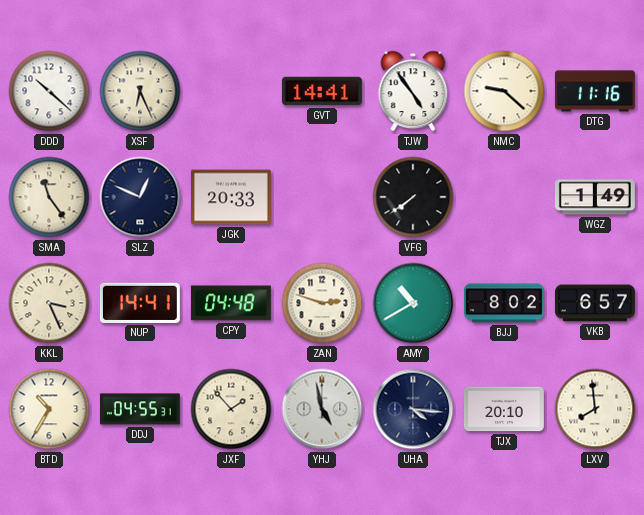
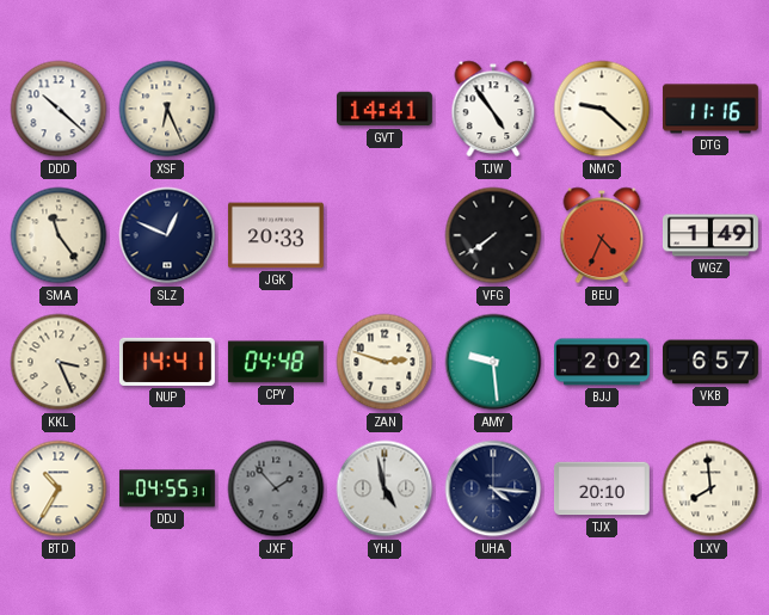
BEU: none -> 4:34 (602, 235)
AMY: 10:40 -> 9:29 (493, 362)
BJJ: 8:02 -> 2:02 (602, 362)
JXF dial: cream -> grey (276, 488)
